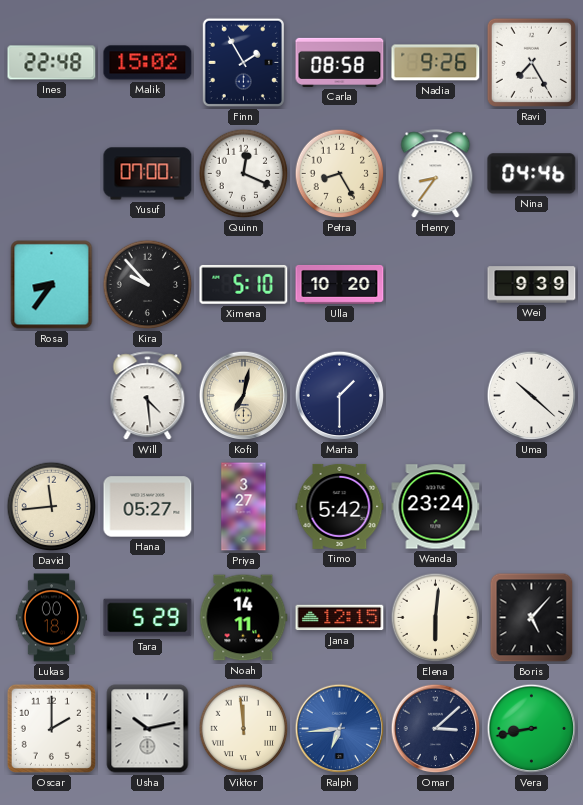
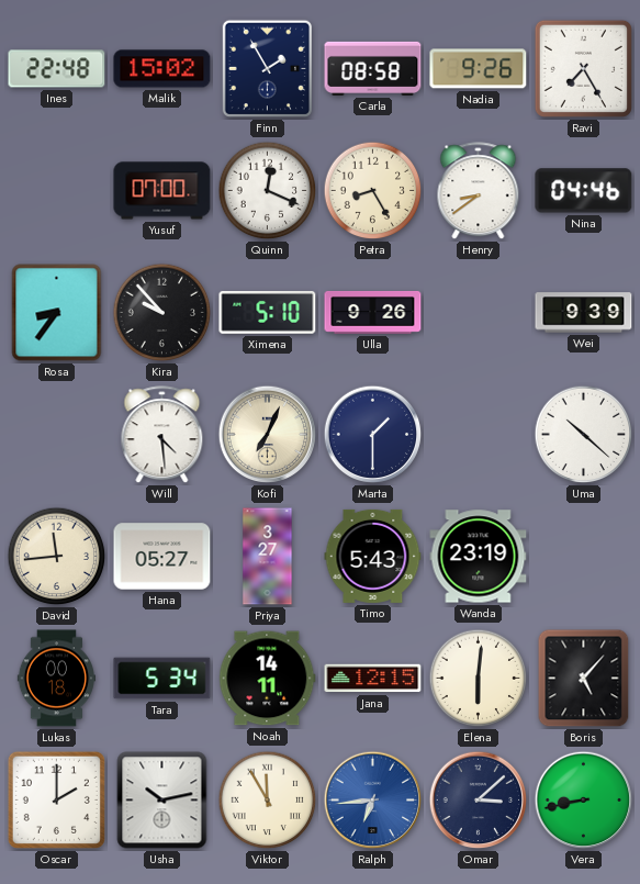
Henry: 8:36 -> 8:39 (479, 191)
Ulla: 10:20 -> 9:26 (373, 313)
Kofi: 7:02 -> 7:04 (268, 435)
Timo: 5:42 -> 5:43 (373, 556)
Wanda: 23:24 -> 23:19 (479, 557)
Tara: 5:29 -> 5:34 (162, 679)
Viktor: 11:59 -> 11:55 (268, 801)
